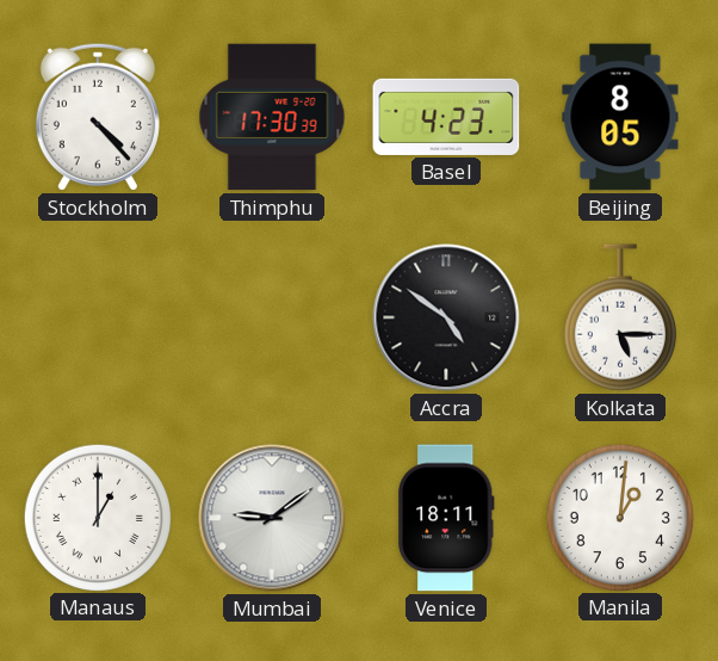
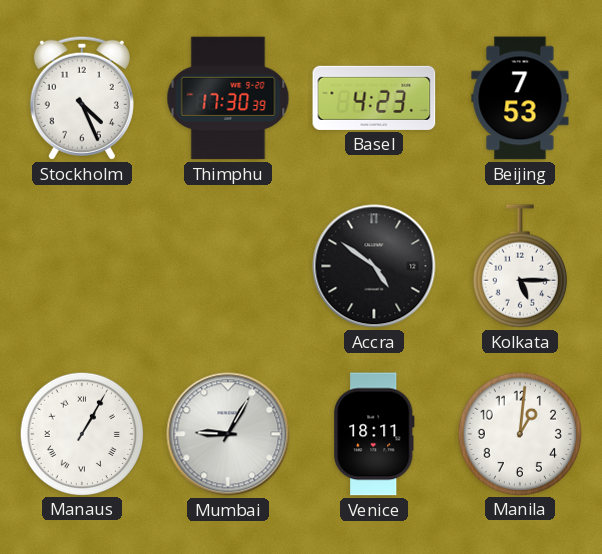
Stockholm: 4:23 -> 4:26 (82, 98)
Beijing: 8:05 -> 7:53 (520, 98)
Manaus: 1:00 -> 1:05 (81, 433)
Mumbai: 9:09 -> 9:05 (228, 434)
